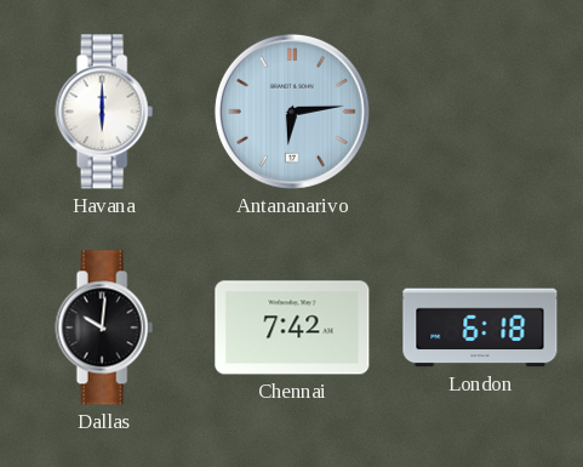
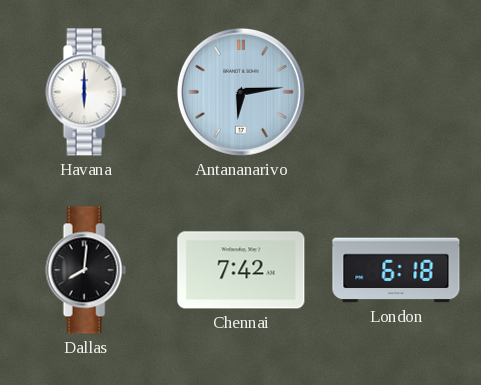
Dallas: 10:01 -> 8:01 (86, 270)
